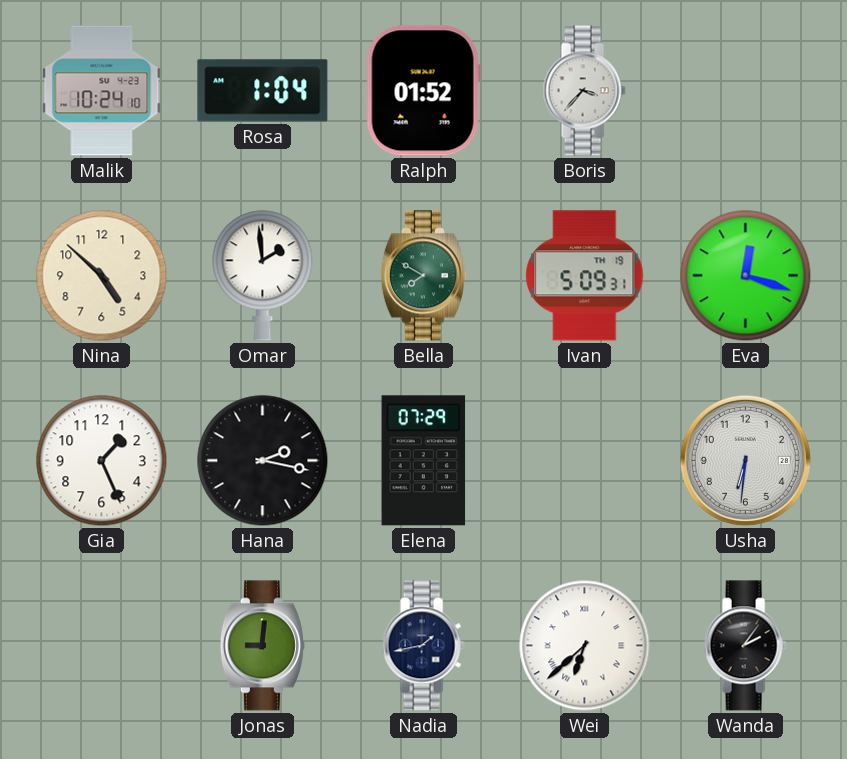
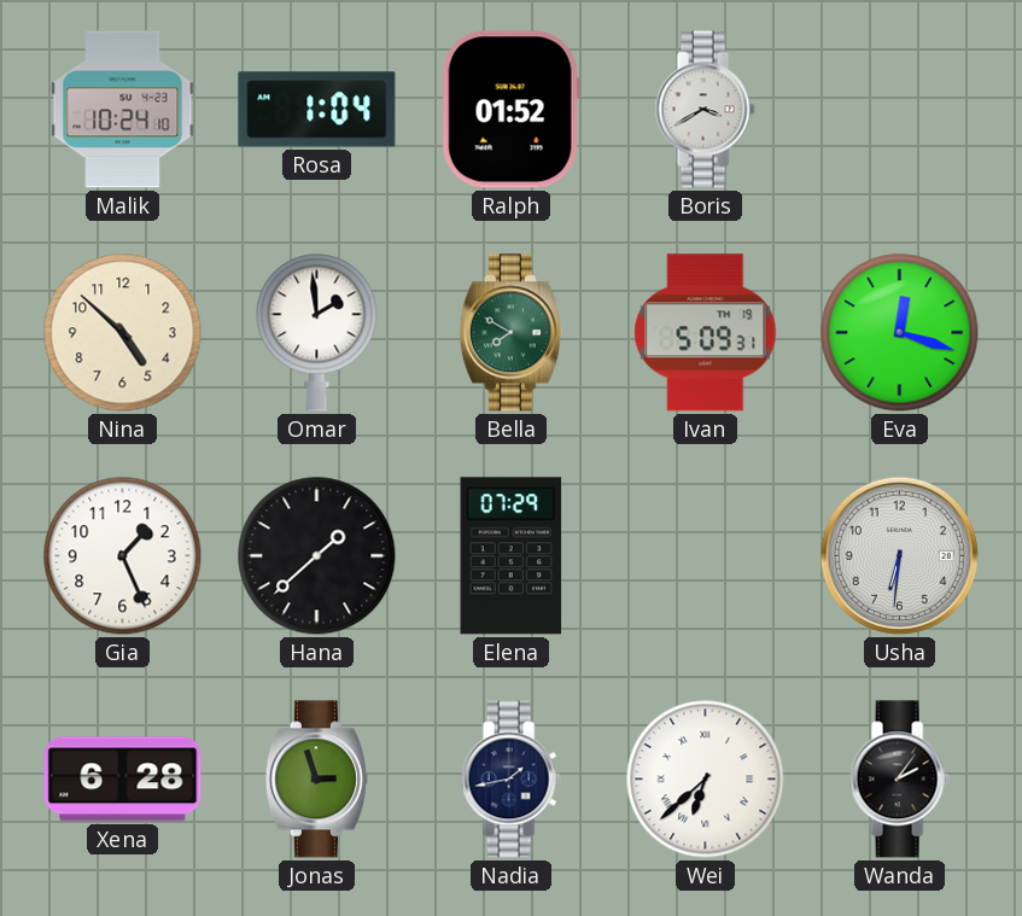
Boris: 3:37 -> 3:40 (705, 110)
Hana: 2:17 -> 1:38 (317, 556)
Xena: none -> 6:28 (123, 780)
Jonas: 9:01 -> 2:57 (316, 780)
